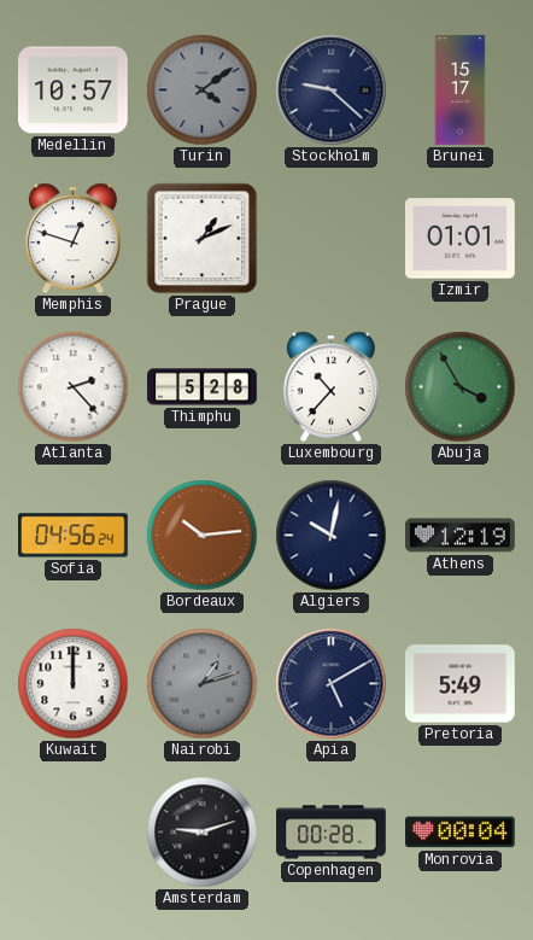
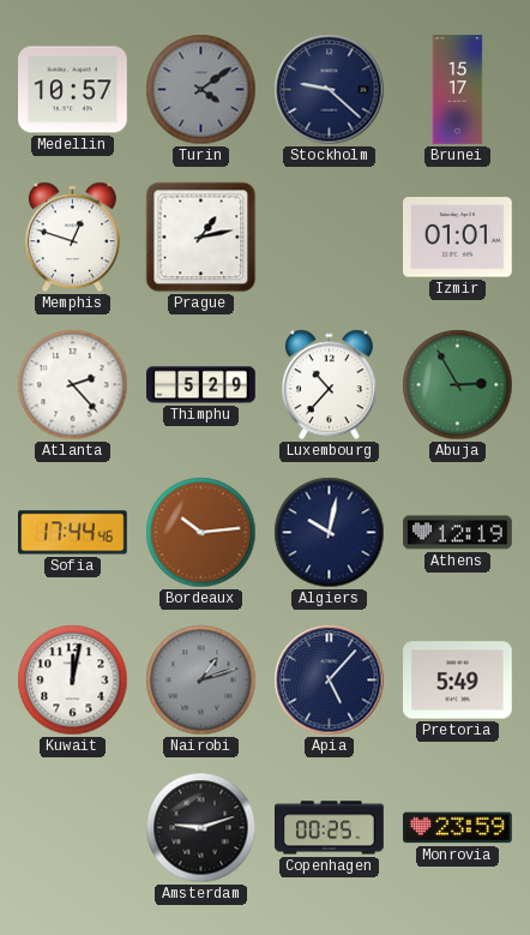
Prague: 1:11 -> 1:13 (201, 238)
Thimphu: 5:28 -> 5:29 (201, 385)
Abuja: 3:55 -> 2:55 (458, 385)
Sofia: 04:56 -> 17:44 (73, 533)
Kuwait: 12:00 -> 12:02 (73, 681)
Apia: 5:10 -> 5:07 (330, 681)
Copenhagen: 00:28 -> 00:25 (330, 828)
Monrovia: 00:04 -> 23:59 (458, 828)
